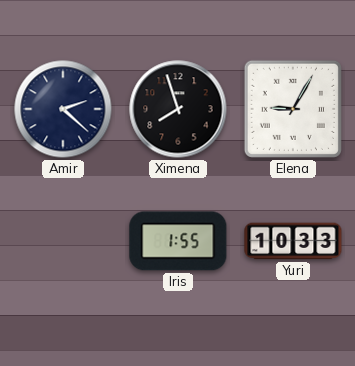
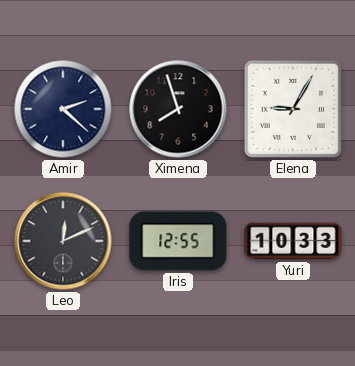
Leo: none -> 12:11 (63, 241)
Iris: 1:55 -> 12:55 (178, 241)
